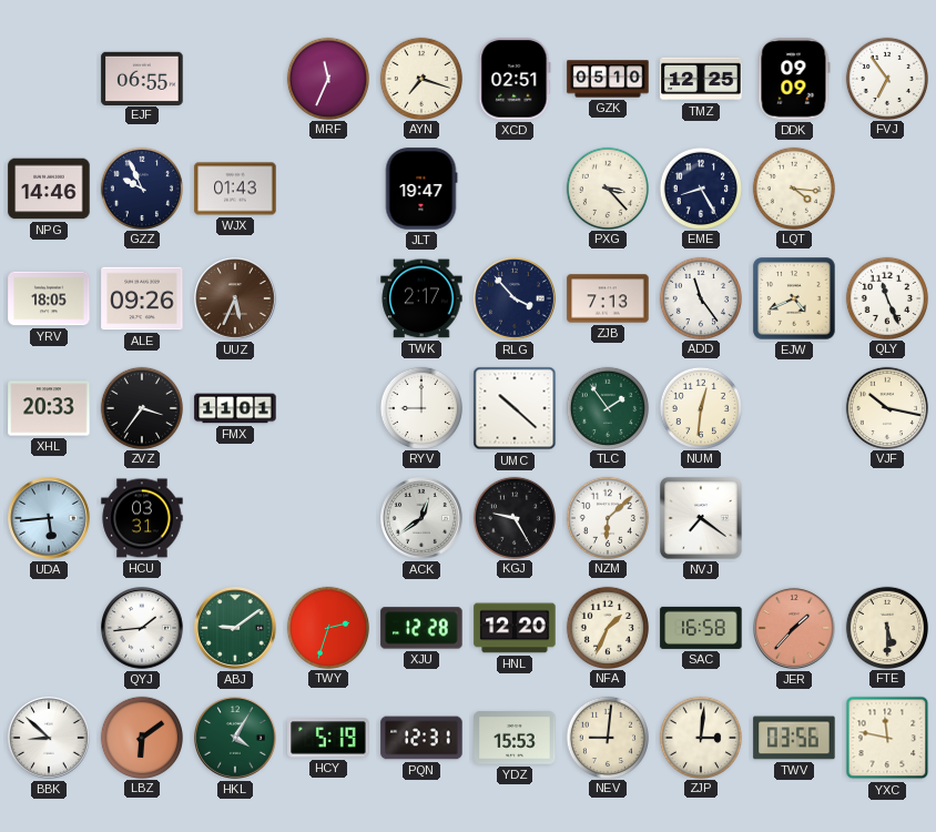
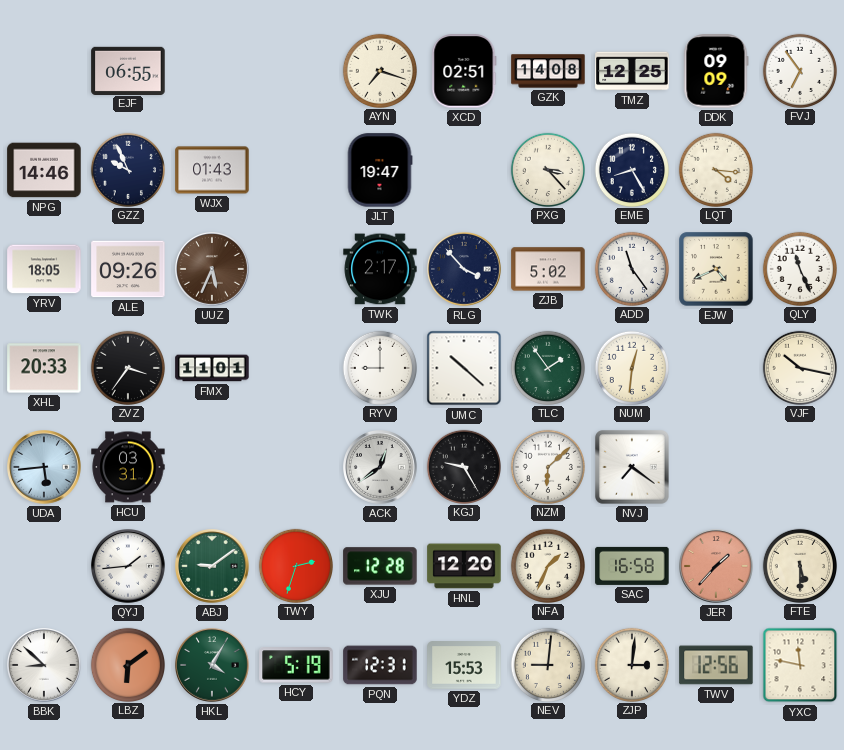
MRF: 11:34 -> none (327, 78)
GZK: 05:10 -> 14:08 (548, 71)
ZJB: 7:13 -> 5:02 (548, 269)
TWV: 03:56 -> 12:56 (716, 665)
